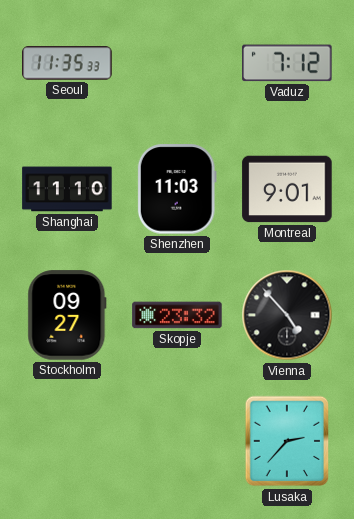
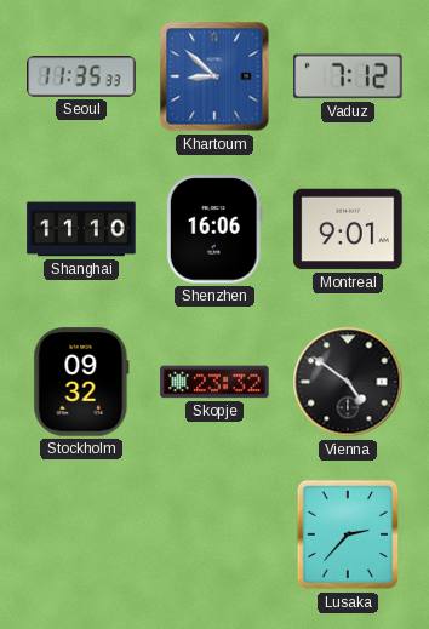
Khartoum: none -> 8:52 (215, 76)
Shenzhen: 11:03 -> 16:06 (215, 229)
Stockholm: 09:27 -> 09:32 (81, 382)
Vienna: 4:53 -> 4:51 (348, 382)
